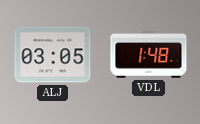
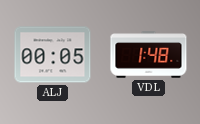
ALJ: 03:05 -> 00:05 (53, 55)
